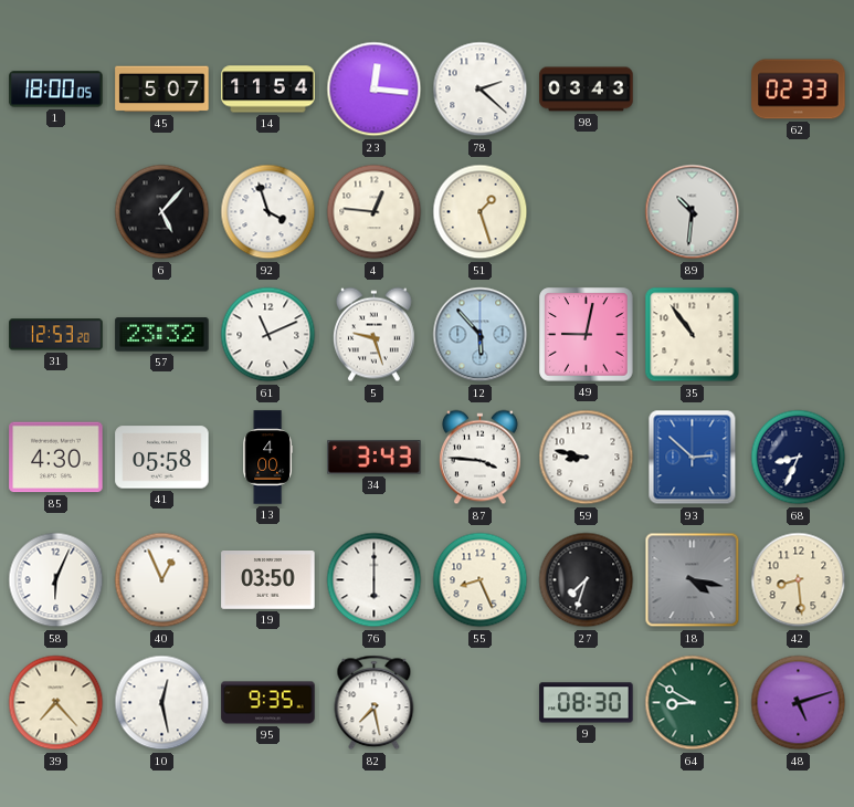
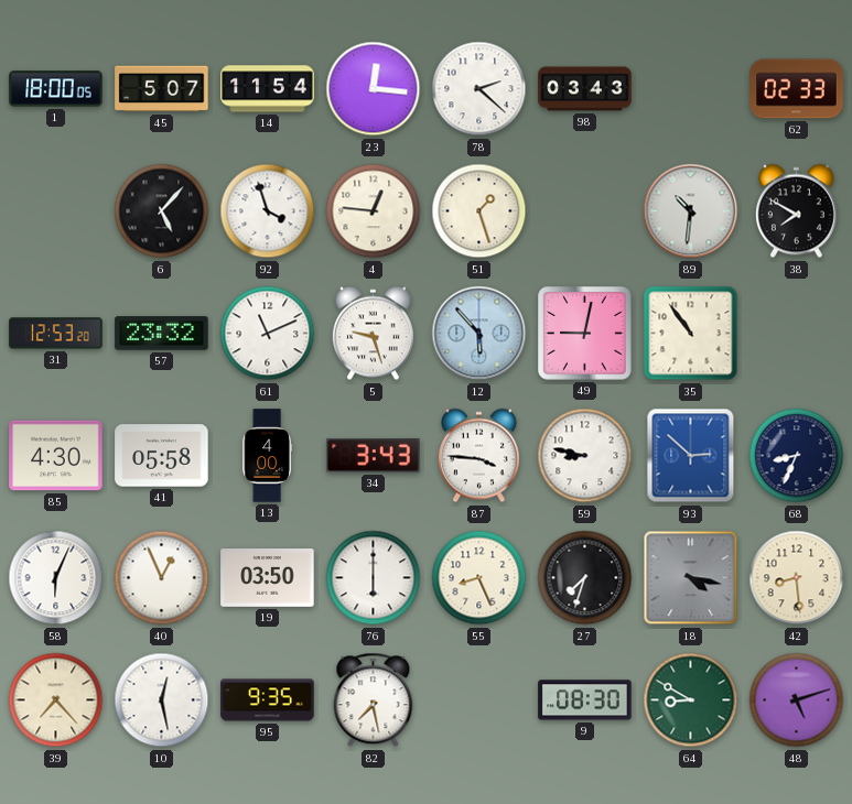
38: none -> 7:50 (796, 211)
